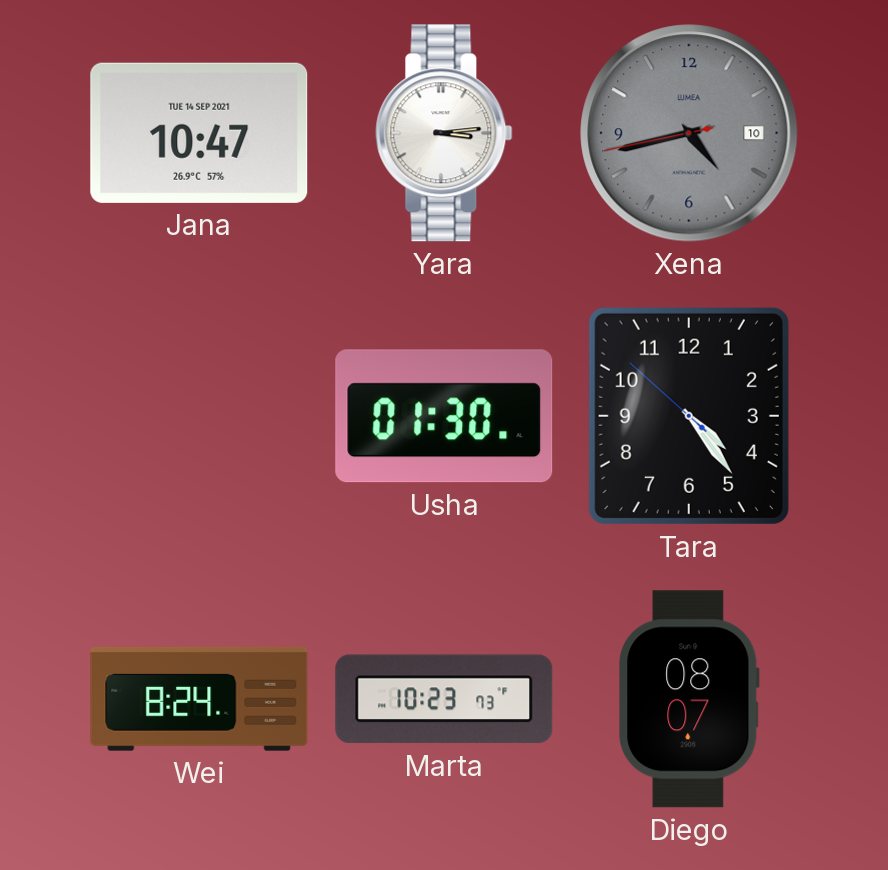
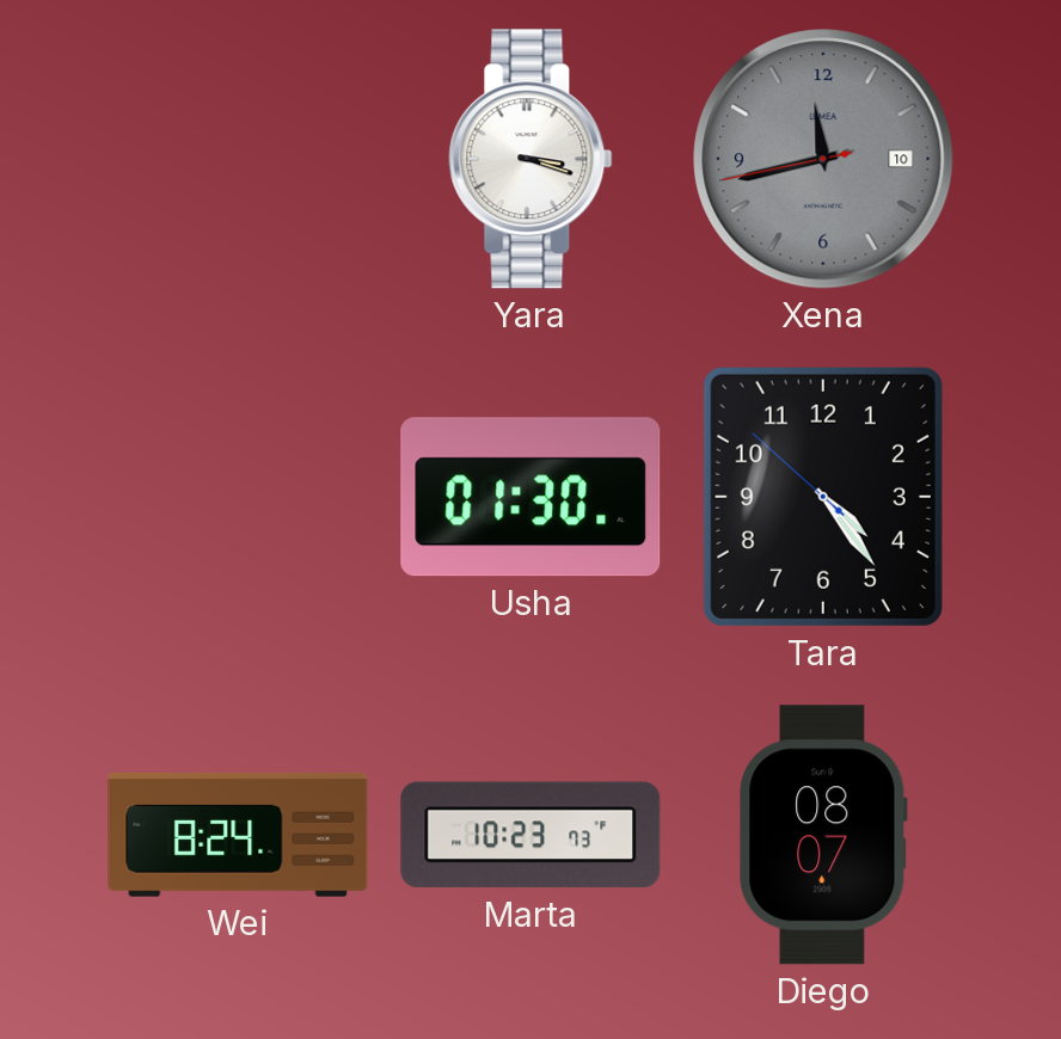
Jana: 10:47 -> none (199, 133)
Yara: 3:14 -> 3:18 (530, 159)
Xena: 4:42 -> 11:42 (823, 159)
